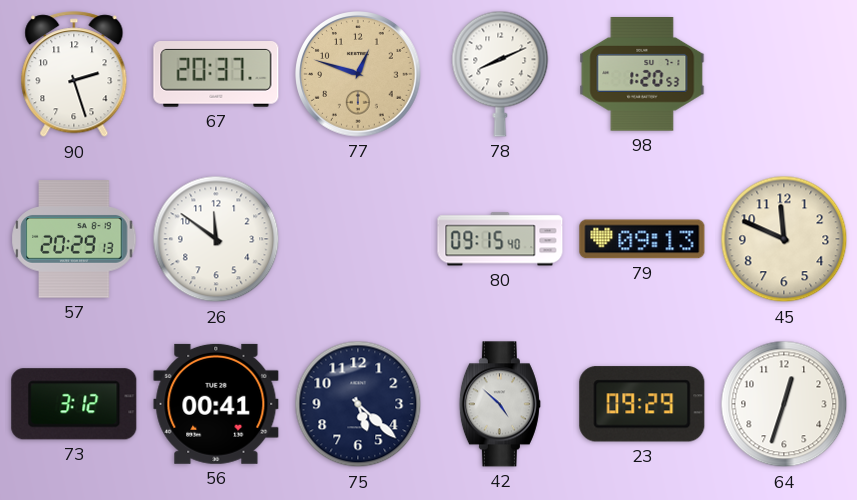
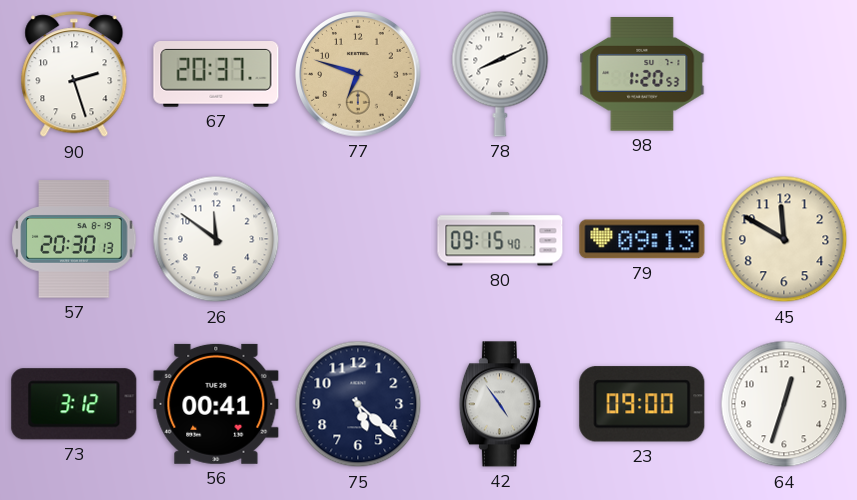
77: 12:48 -> 6:48 (359, 75)
57: 20:29 -> 20:30 (74, 239)
45: 11:49 -> 11:50 (784, 239)
42: 4:52 -> 4:54 (500, 404)
23: 09:29 -> 09:00 (642, 404)
